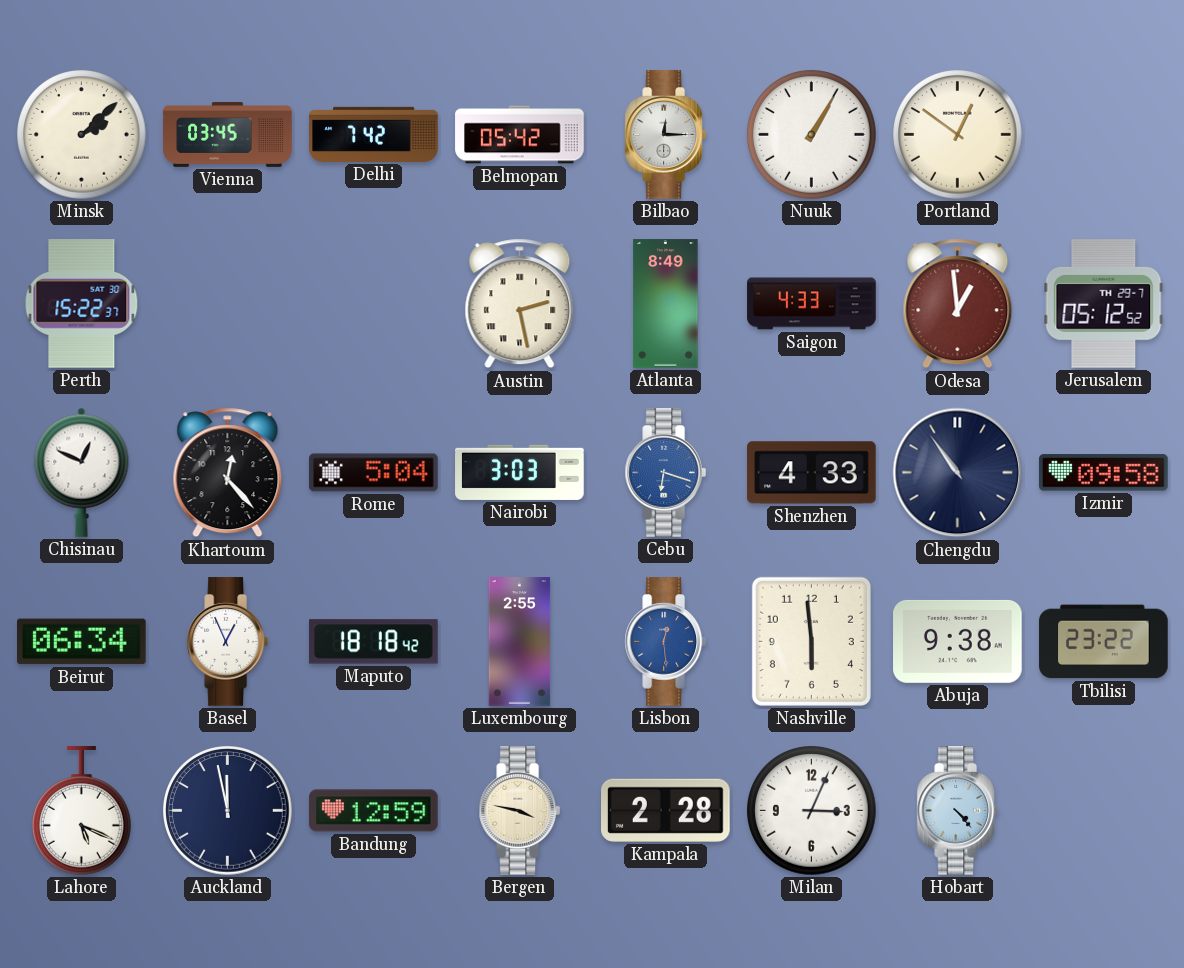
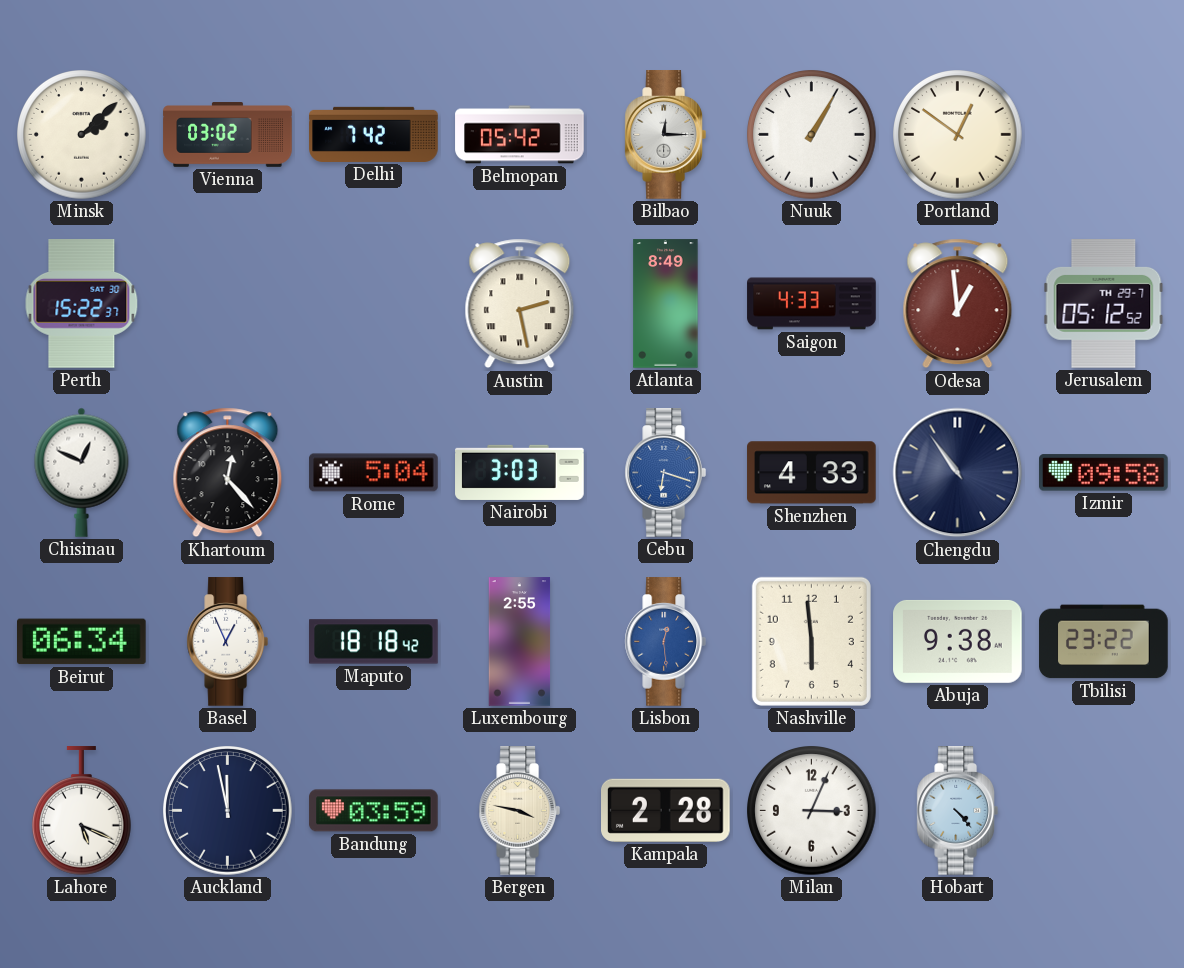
Vienna: 03:45 -> 03:02 (228, 135)
Bandung: 12:59 -> 03:59 (374, 811)
